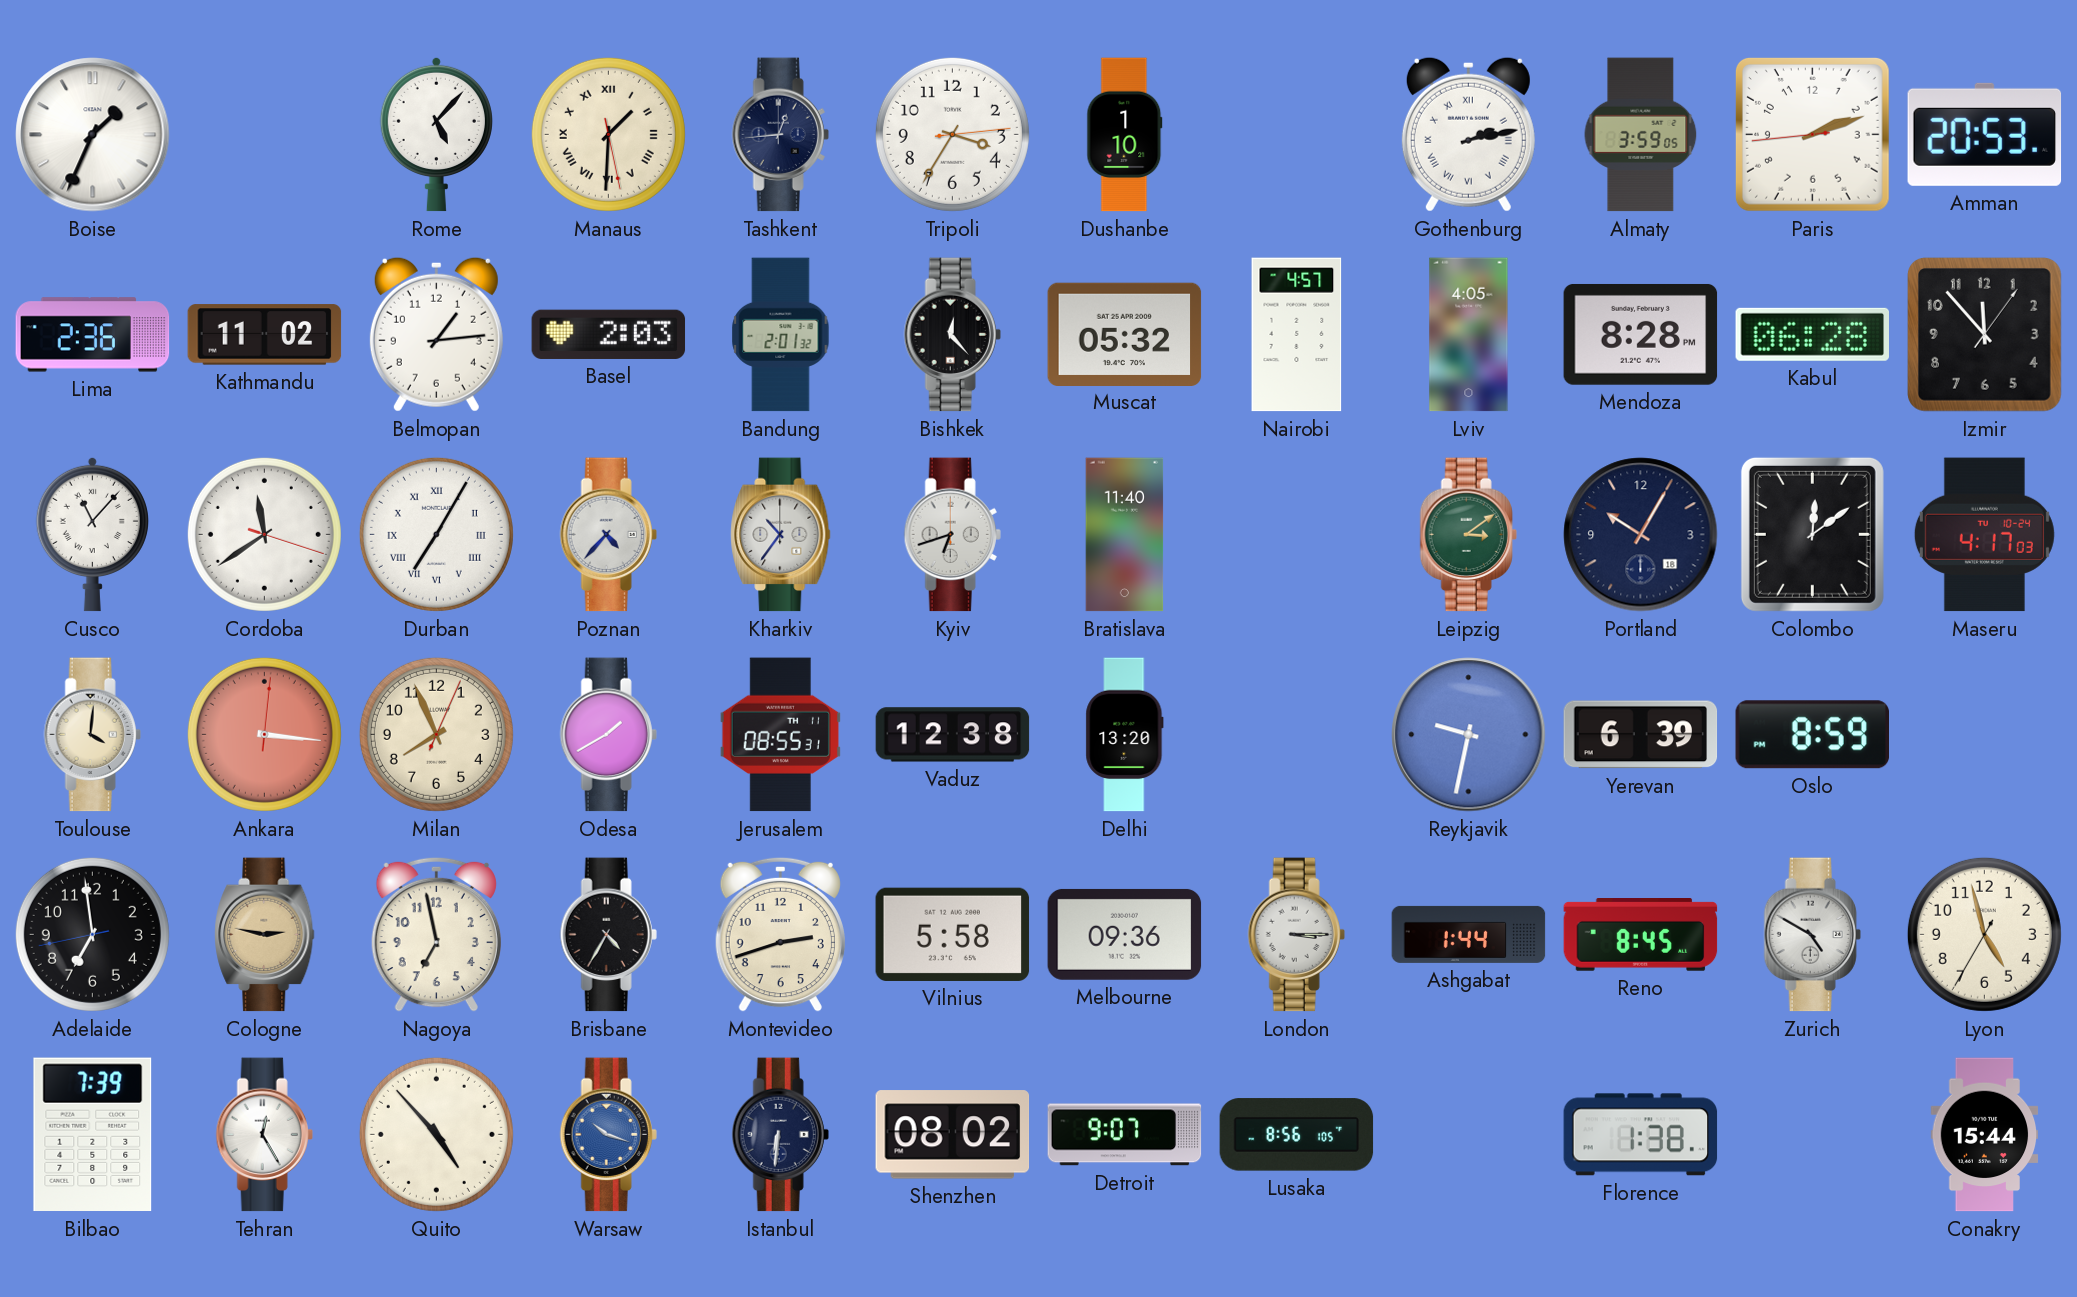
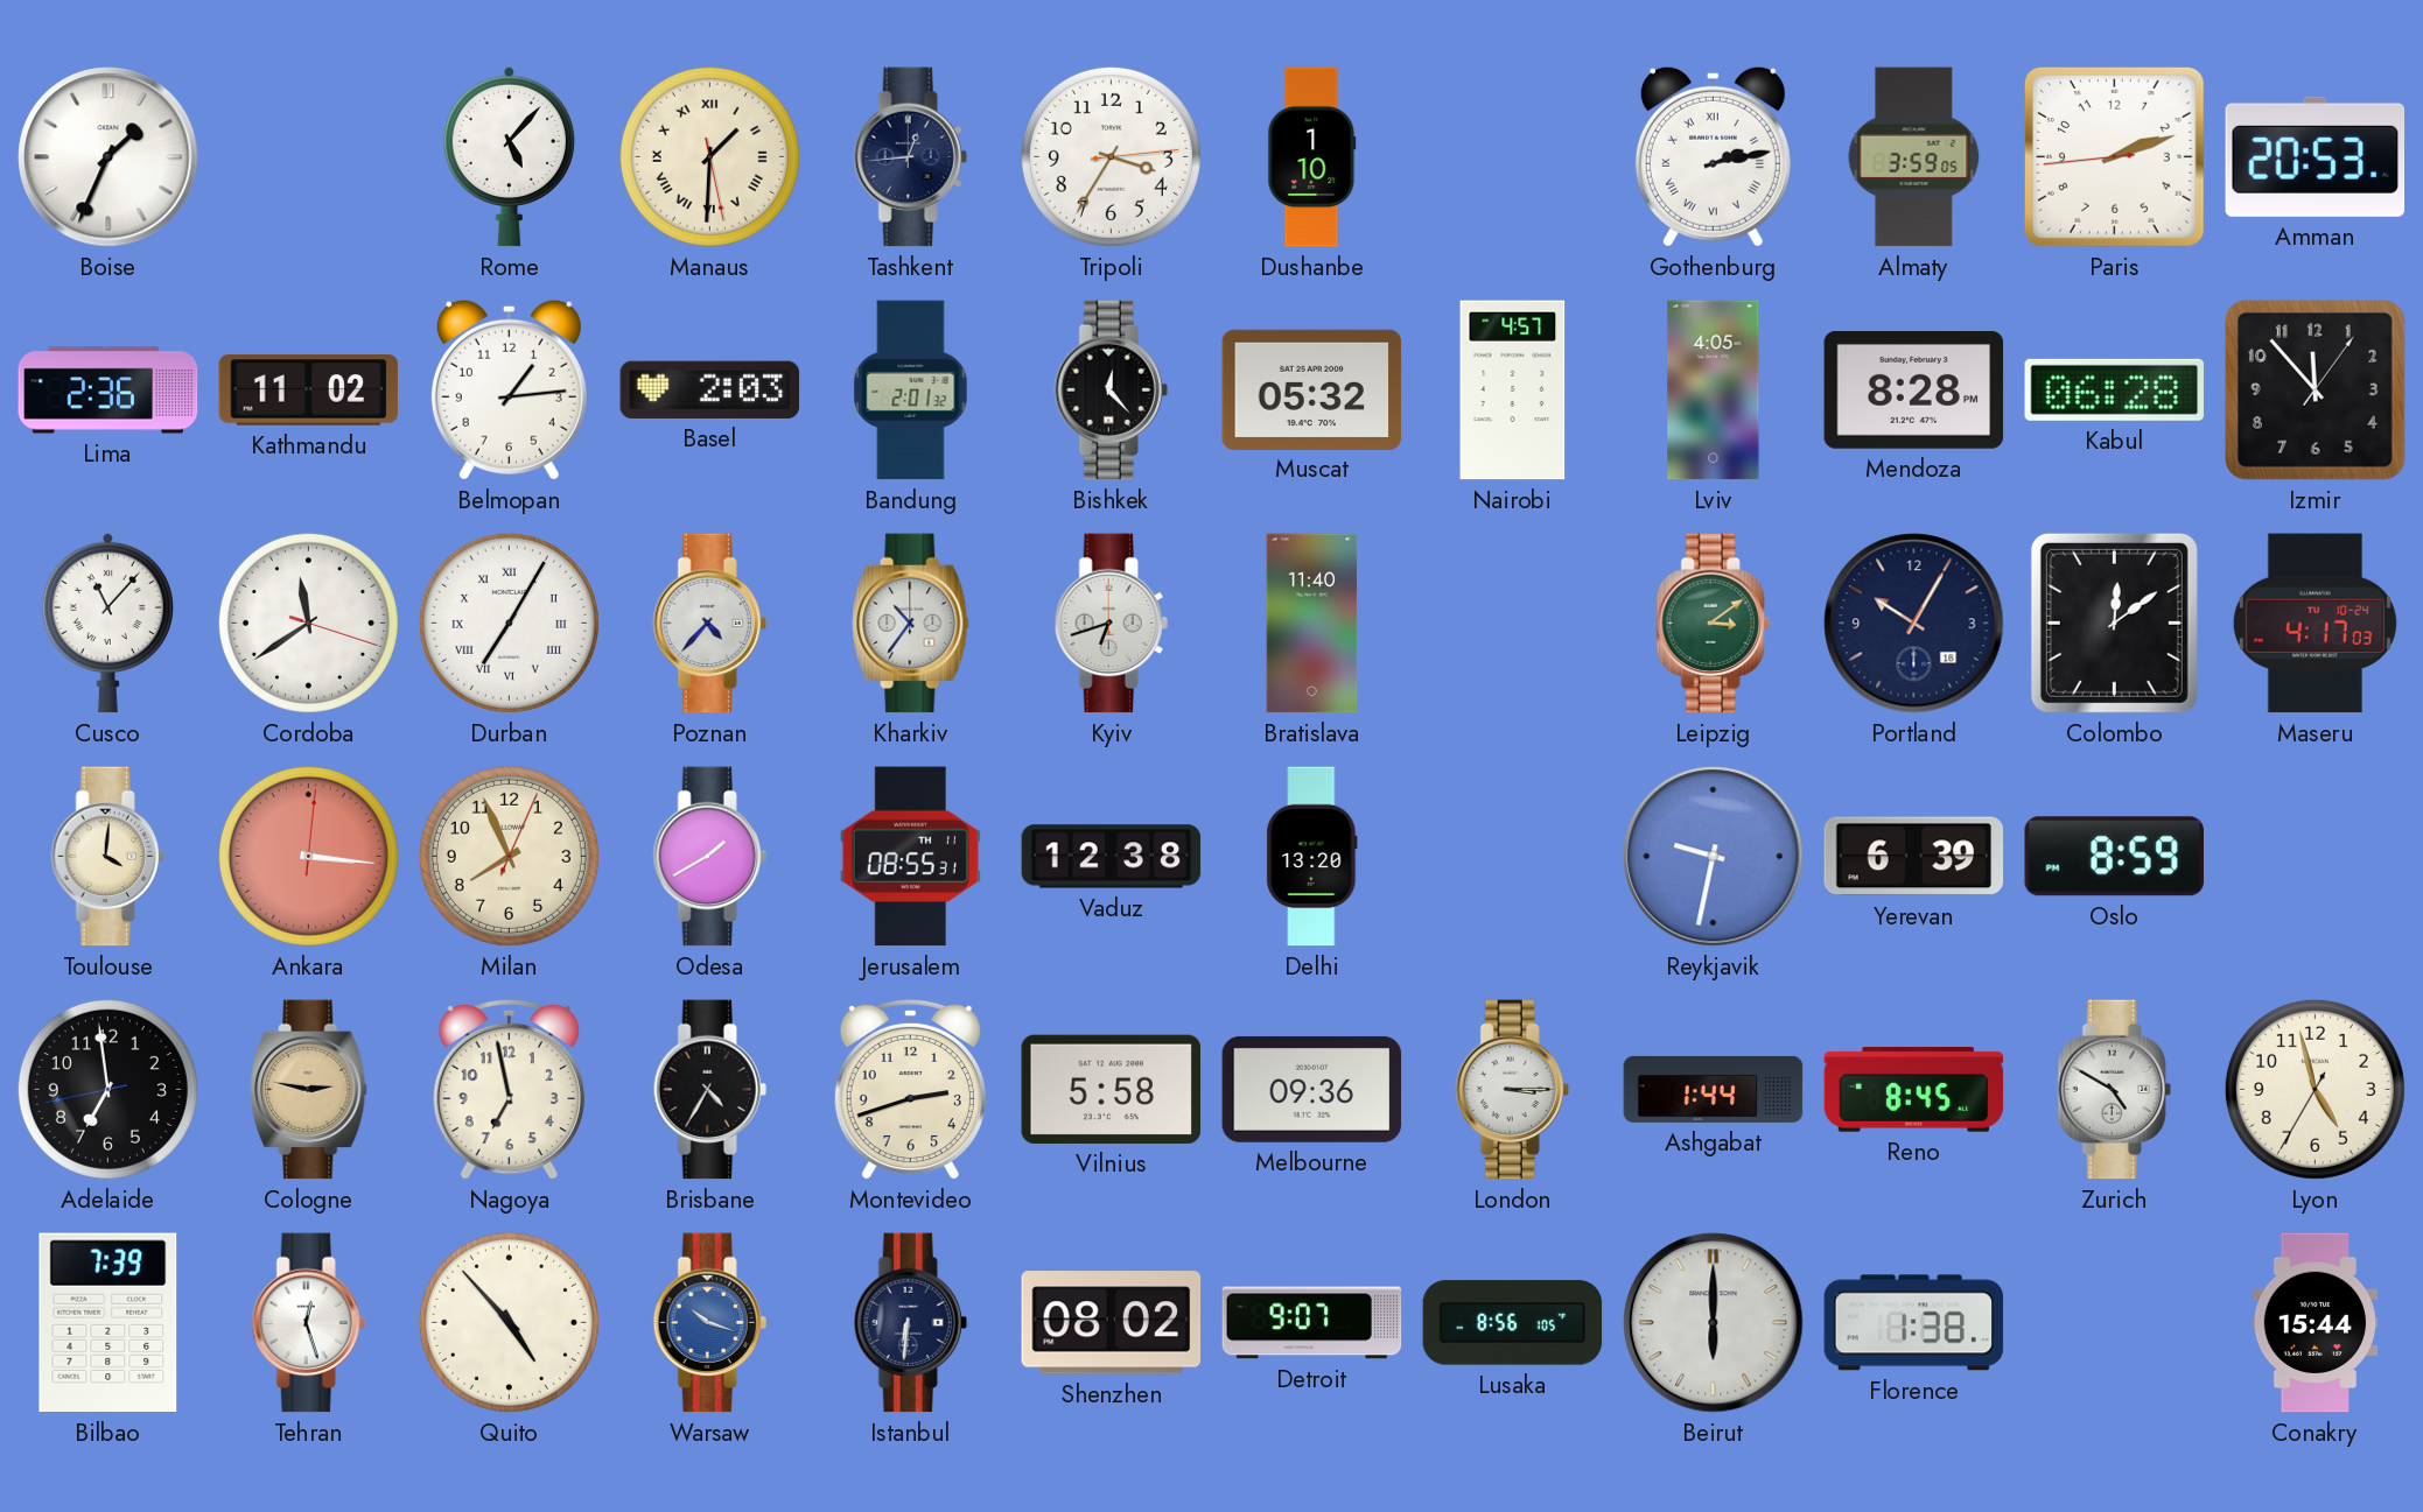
Tehran: 12:25 -> 12:27 (308, 1323)
Beirut: none -> 6:00 (1714, 1323)
